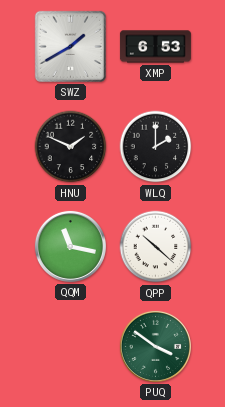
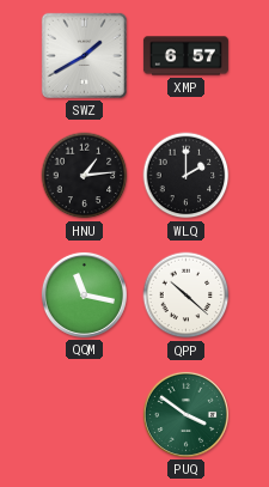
XMP: 6:53 -> 6:57 (185, 56)
HNU: 1:49 -> 1:14 (85, 176)
